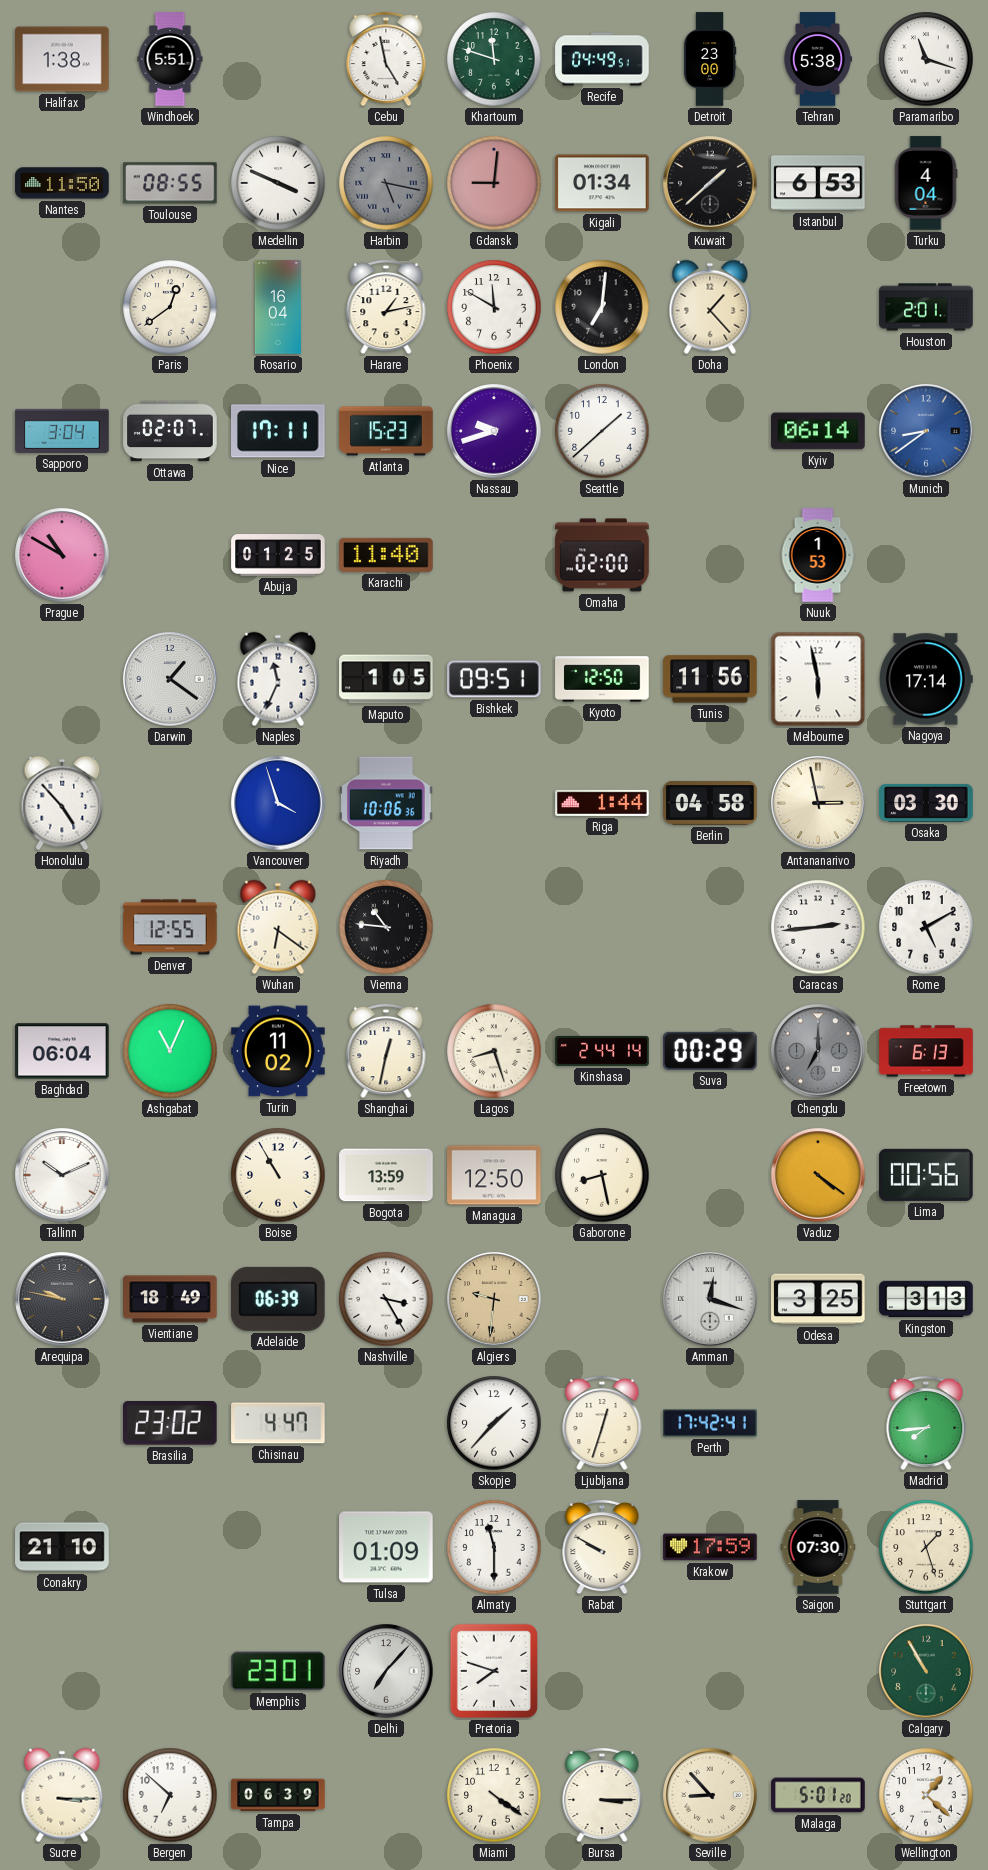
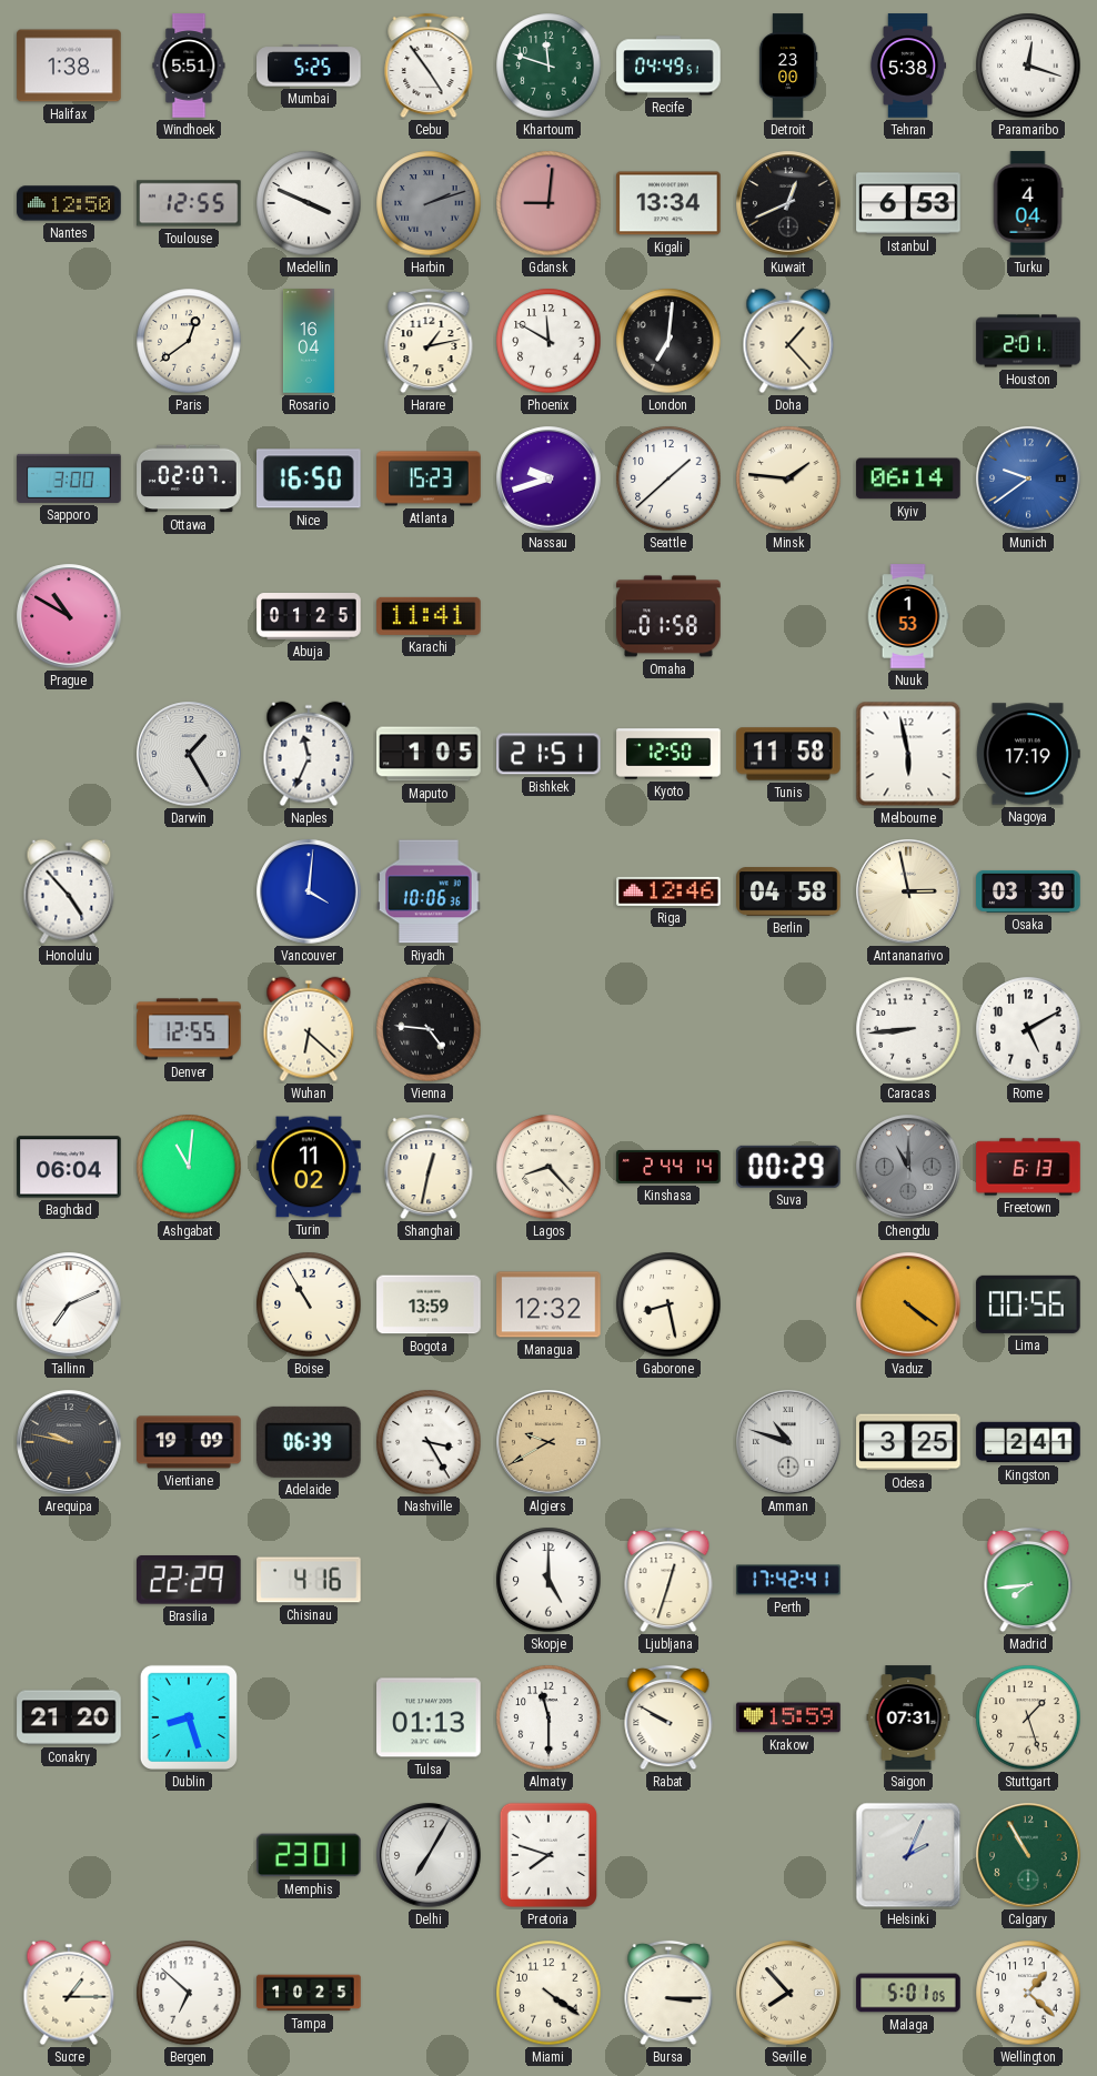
Mumbai: none -> 5:25 (309, 65)
Cebu: 4:58 -> 4:54 (429, 65)
Paramaribo: 11:18 -> 12:18 (1028, 65)
Nantes: 11:50 -> 12:50 (69, 203)
Toulouse: 08:55 -> 12:55 (189, 203)
Harbin: 5:17 -> 2:12 (429, 203)
Kigali: 01:34 -> 13:34 (668, 203)
Kuwait: 1:38 -> 12:41 (788, 203)
Sapporo: 3:04 -> 3:00 (69, 478)
Nice: 17:11 -> 16:50 (310, 478)
Minsk: none -> 1:46 (788, 478)
Munich: 8:39 -> 9:39 (1028, 478)
Karachi: 11:40 -> 11:41 (429, 616)
Omaha: 02:00 -> 01:58 (668, 616)
Darwin: 1:21 -> 1:25 (189, 754)
Bishkek: 09:51 -> 21:51 (548, 754)
Tunis: 11:56 -> 11:58 (788, 754)
Nagoya: 17:14 -> 17:19 (1028, 754)
Vancouver: 3:57 -> 4:01 (309, 891)
Riga: 1:44 -> 12:46 (668, 891)
Wuhan: 6:21 -> 6:22 (309, 1029)
Vienna: 10:46 -> 4:46 (429, 1029)
Caracas: 2:44 -> 8:44 (908, 1029)
Ashgabat: 11:04 -> 11:01 (189, 1167)
Lagos: 8:27 -> 8:23 (548, 1167)
Chengdu: 7:00 -> 11:00 (908, 1167)
Tallinn: 10:11 -> 7:11 (69, 1304)
Managua: 12:50 -> 12:32 (548, 1304)
Vientiane: 18:49 -> 19:09 (189, 1442)
Algiers: 9:31 -> 9:40 (548, 1442)
Amman: 12:18 -> 10:48 (788, 1442)
Kingston: 3:13 -> 2:41 (1028, 1442)
Brasilia: 23:02 -> 22:29 (190, 1581)
Chisinau: 4:47 -> 4:16 (309, 1580)
Skopje: 1:37 -> 5:00 (548, 1580)
Conakry: 21:10 -> 21:20 (69, 1717)
Dublin: none -> 8:27 (189, 1717)
Tulsa: 01:09 -> 01:13 (429, 1717)
Krakow: 17:59 -> 15:59 (788, 1717)
Saigon: 07:30 -> 07:31 (908, 1717)
Delhi: 7:07 -> 7:05 (429, 1855)
Helsinki: none -> 2:04 (908, 1855)
Sucre: 3:15 -> 1:15 (69, 1993)
Tampa: 06:39 -> 10:25 (309, 1993)
Seville: 8:53 -> 7:53 (788, 1993)
Malaga: 5:01:20 -> 5:01:05 (908, 1993)
